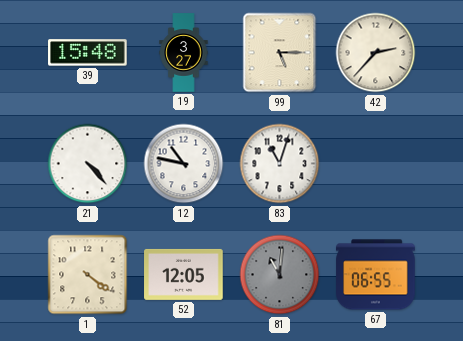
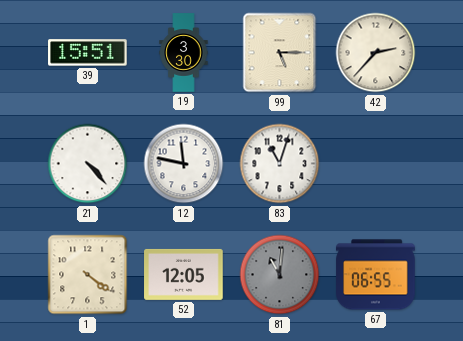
39: 15:48 -> 15:51 (88, 53)
19: 3:27 -> 3:30 (184, 53)
12: 10:47 -> 11:47 (184, 164)
